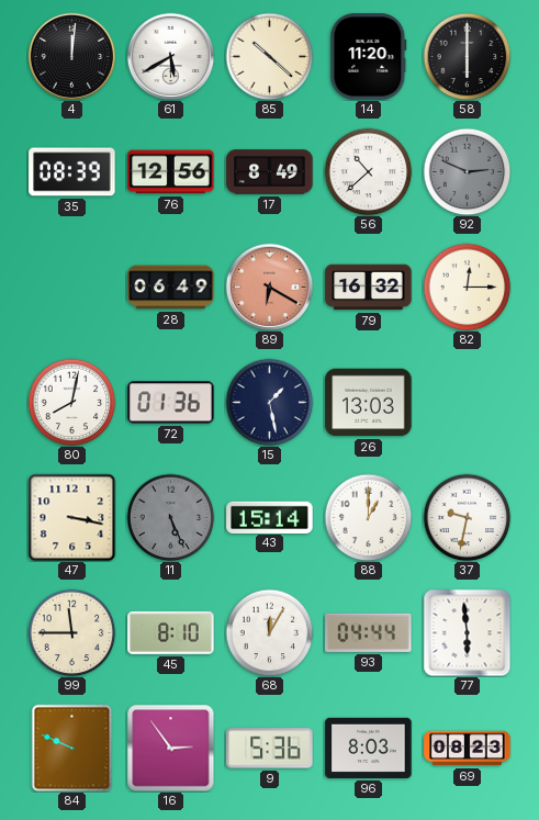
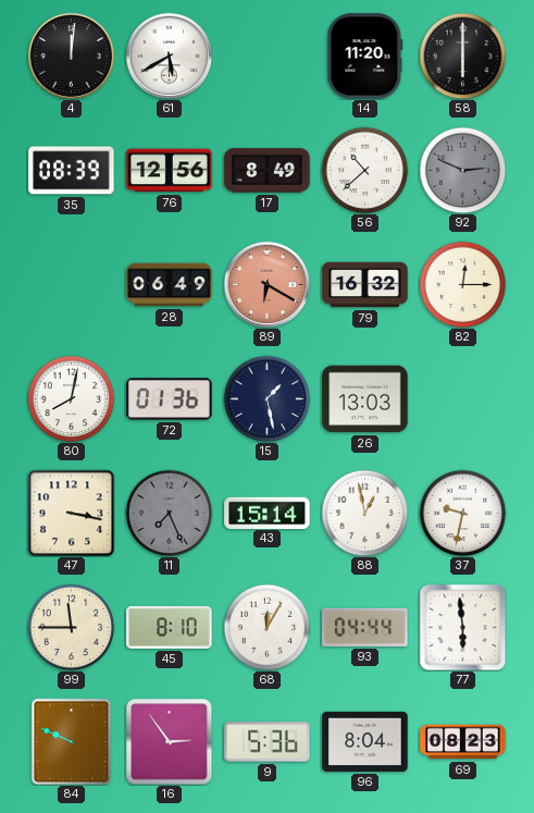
85: 10:22 -> none (269, 56)
11: 5:26 -> 7:26 (169, 513)
88: 1:00 -> 12:58 (364, 513)
96: 8:03 -> 8:04 (365, 741)
